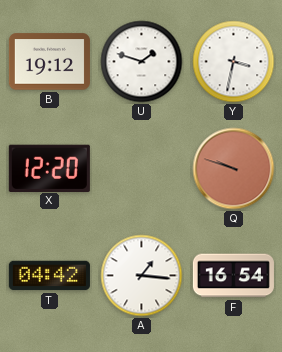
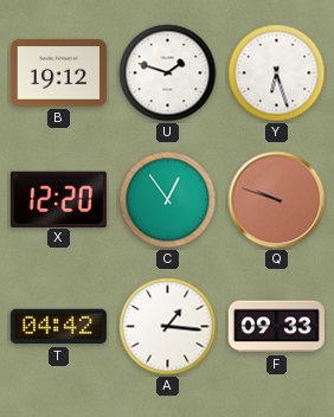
Y: 3:32 -> 6:27 (277, 73)
C: none -> 12:54 (168, 200)
F: 16:54 -> 09:33 (276, 327)
